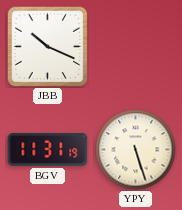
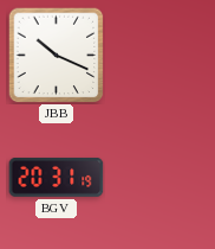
BGV: 11:31 -> 20:31 (57, 177)
YPY: 5:27 -> none (136, 150)
